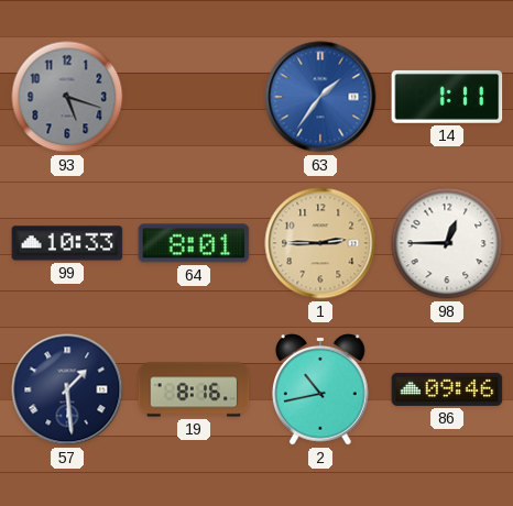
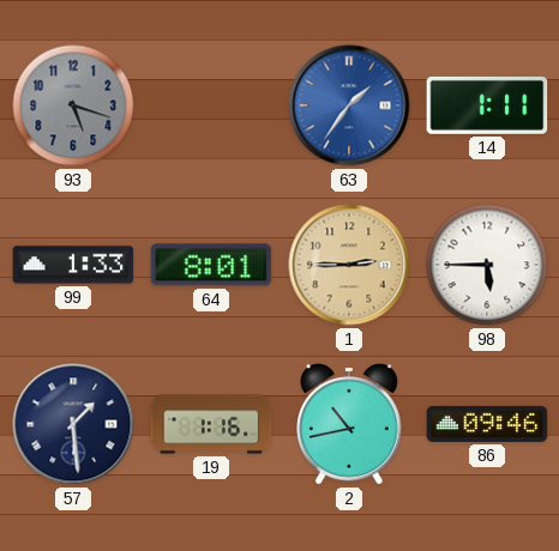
99: 10:33 -> 1:33 (73, 265)
98: 12:45 -> 5:45 (487, 265)
19: 8:16 -> 1:16 (211, 424)
